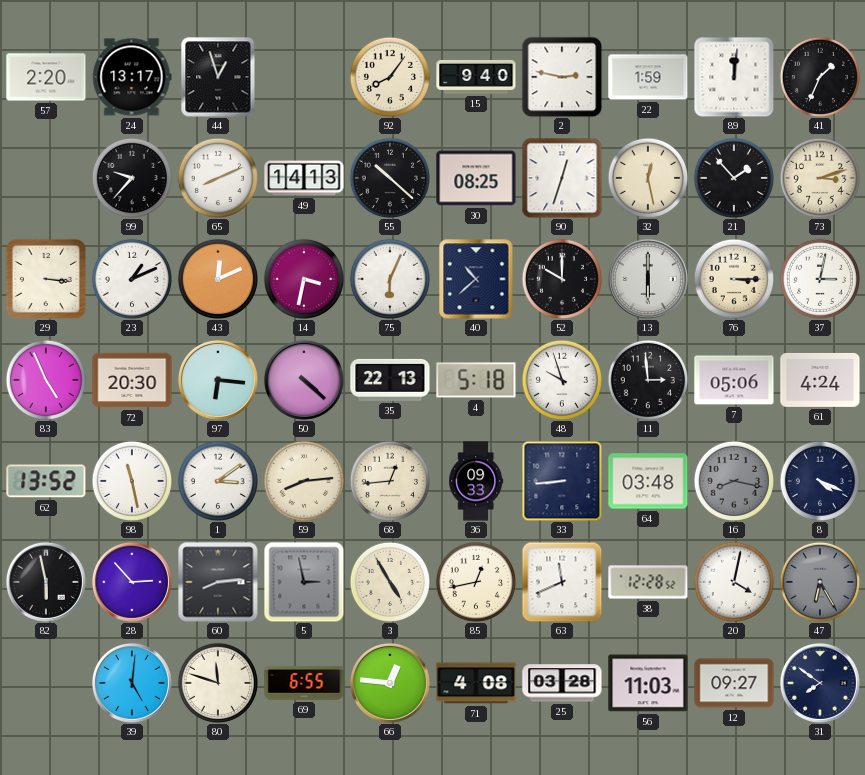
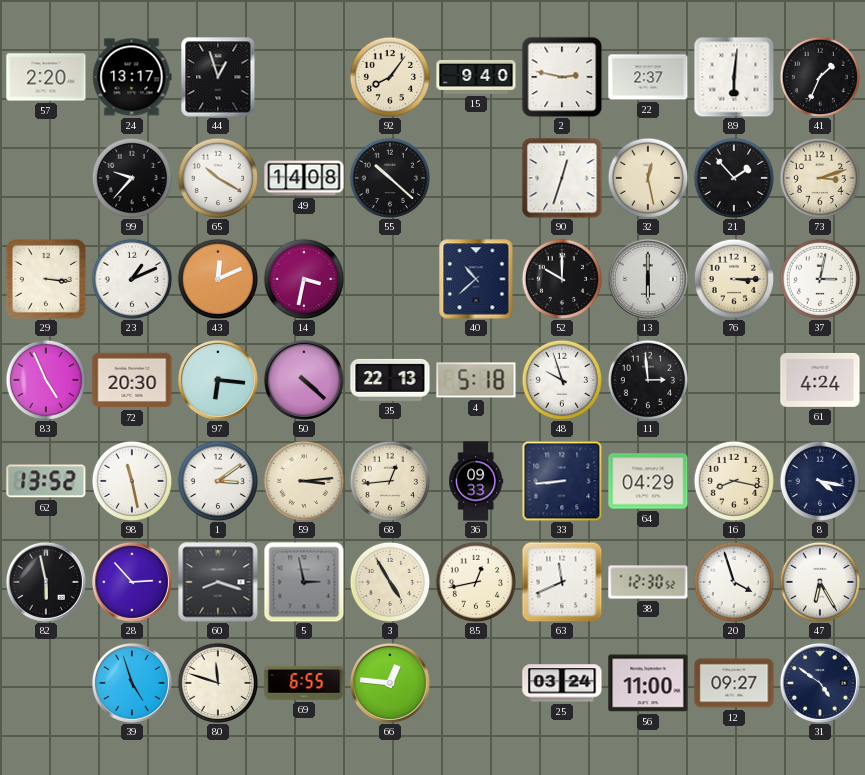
22: 1:59 -> 2:37 (648, 77)
89: 12:01 -> 6:01 (734, 77)
65: 8:11 -> 10:20 (217, 177)
49: 14:13 -> 14:08 (304, 178)
30: 08:25 -> none (476, 178)
75: 6:04 -> none (389, 278)
7: 05:06 -> none (734, 380)
59: 8:14 -> 3:14 (303, 480)
64: 03:48 -> 04:29 (648, 481)
16 dial: grey -> cream (733, 480)
8: 4:19 -> 4:17 (819, 480)
60: 8:14 -> 8:18 (218, 582)
38: 12:28 -> 12:30 (648, 582)
20: 4:02 -> 3:57 (733, 581)
47 dial: grey -> white (819, 581)
39: 5:01 -> 4:57 (132, 683)
71: 4:08 -> none (476, 683)
25: 03:28 -> 03:24 (562, 683)
56: 11:03 -> 11:00 (648, 683)
31: 7:51 -> 4:51 (820, 683)
